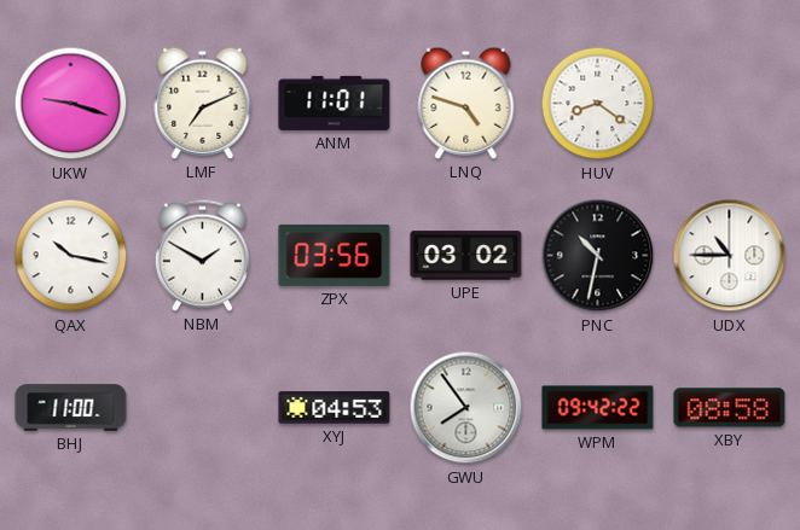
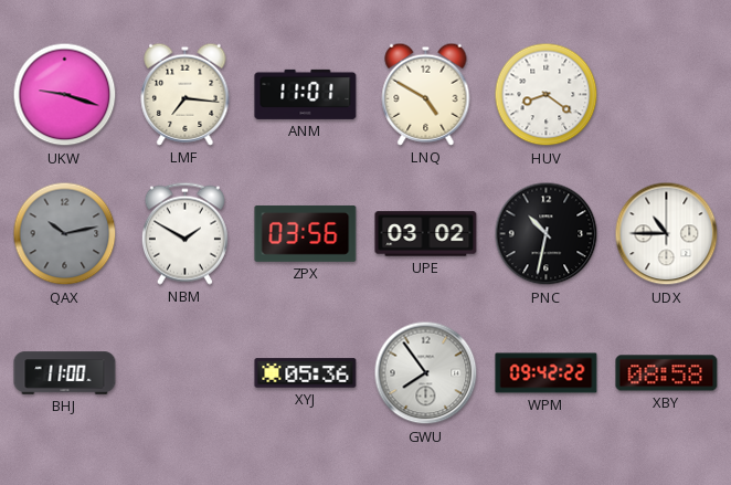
LMF: 7:11 -> 7:16 (186, 94)
LNQ: 4:48 -> 4:50 (426, 94)
QAX: 10:17 -> 10:13 (65, 234)
QAX dial: white -> grey (65, 234)
XYJ: 04:53 -> 05:36 (306, 373)
